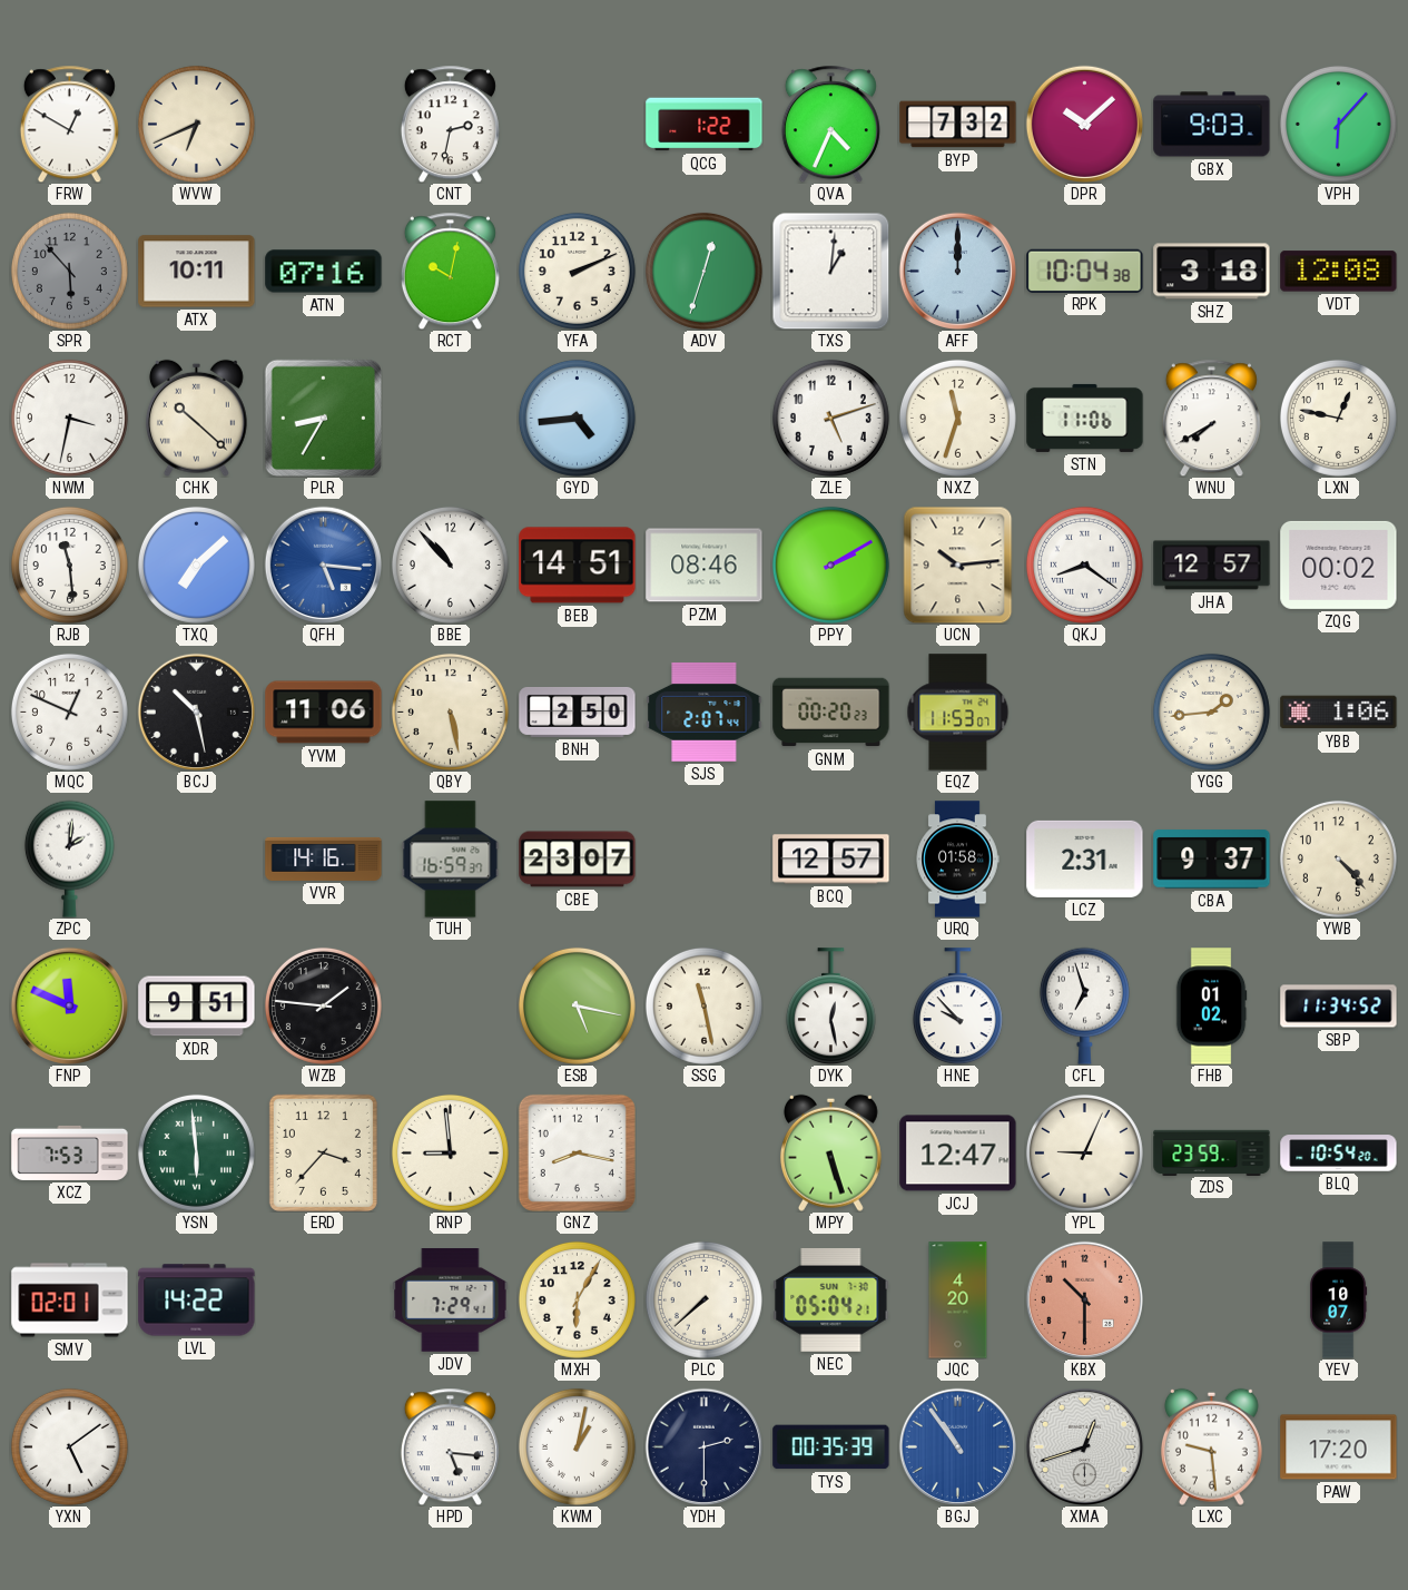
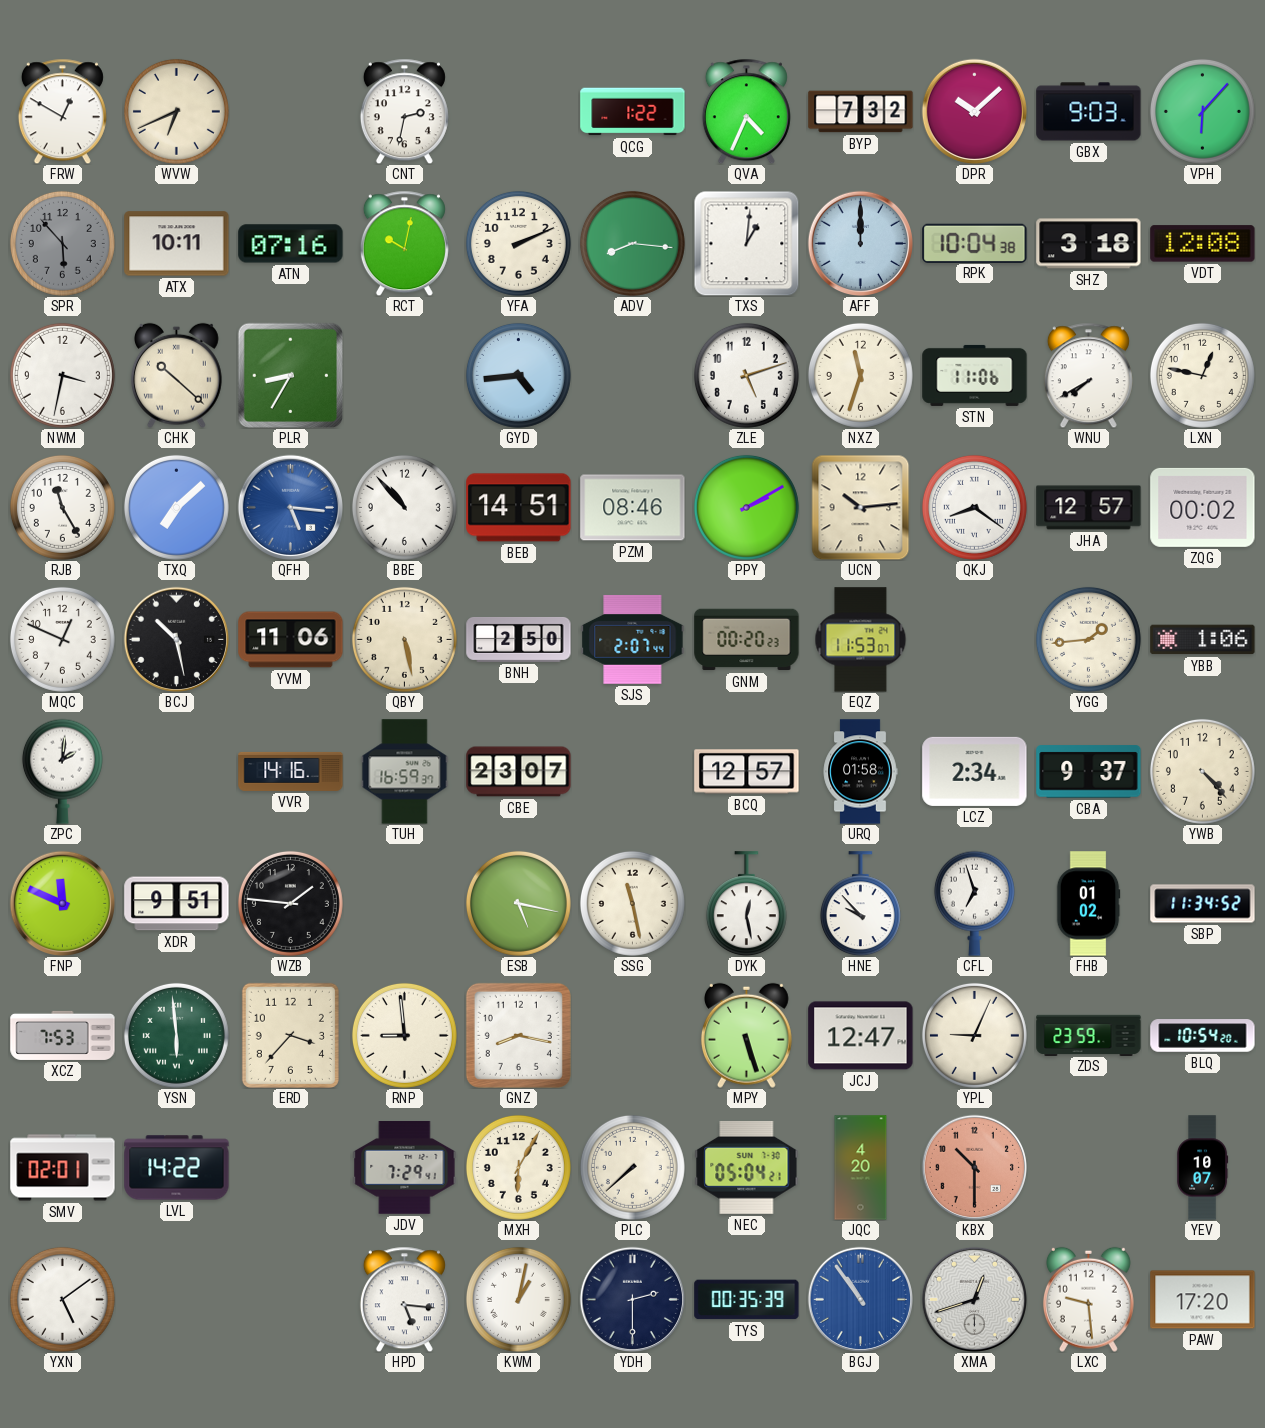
ADV: 12:33 -> 8:16 (632, 243)
RJB: 11:29 -> 11:25 (62, 507)
LCZ: 2:31 -> 2:34 (975, 771)
